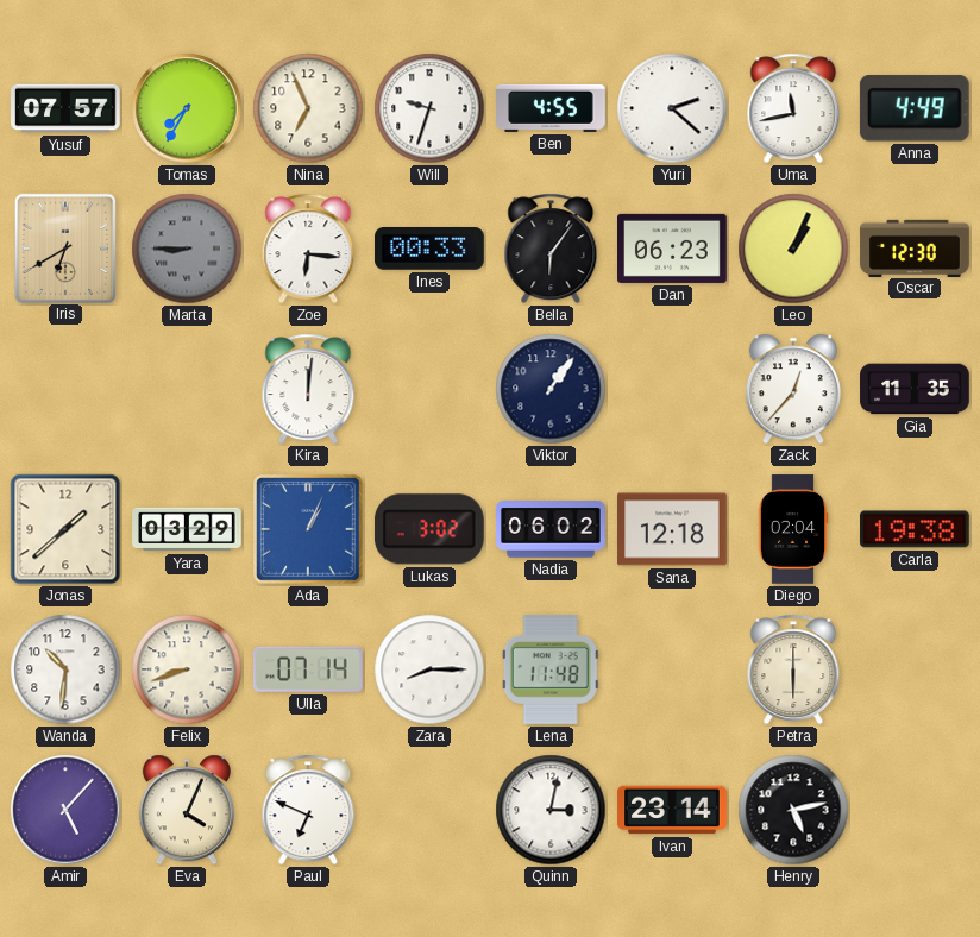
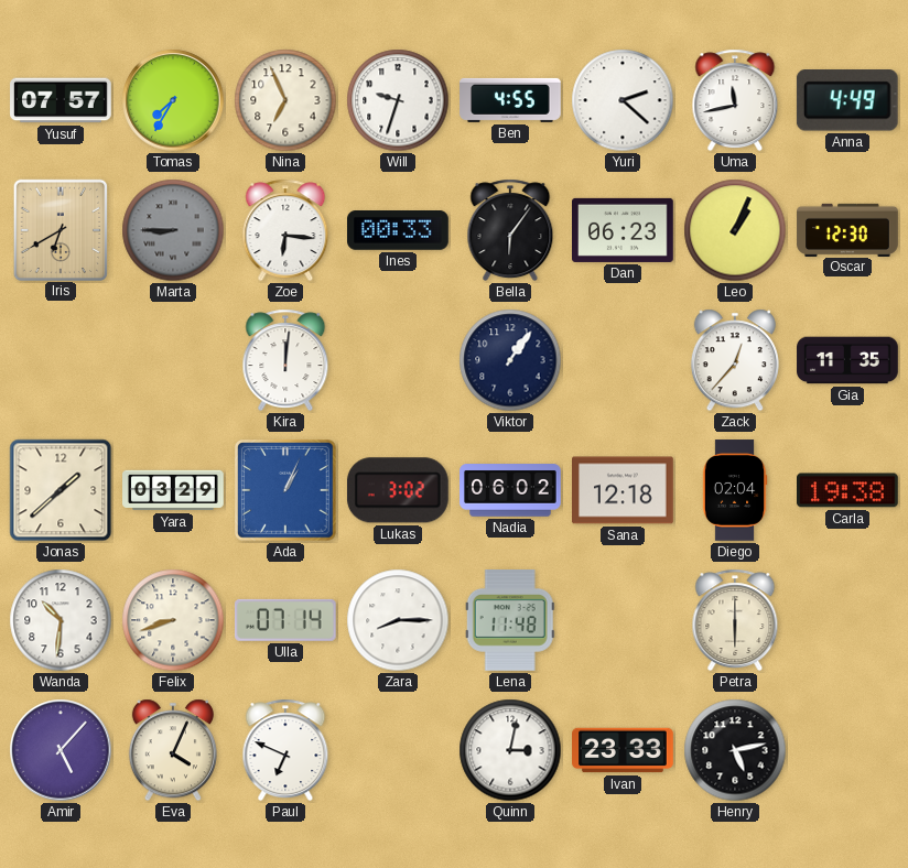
Ivan: 23:14 -> 23:33 (623, 750)
